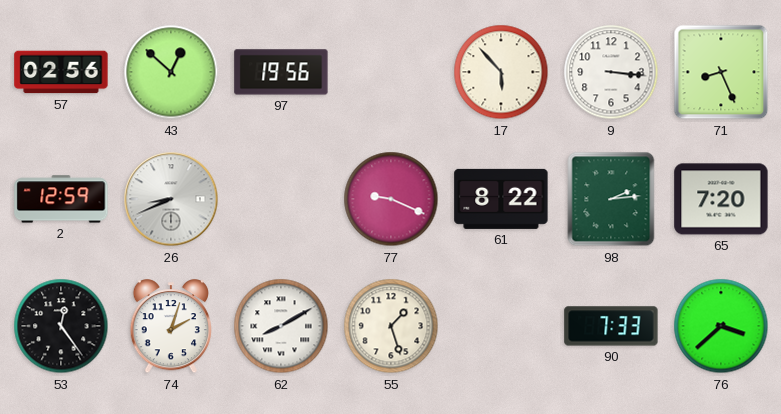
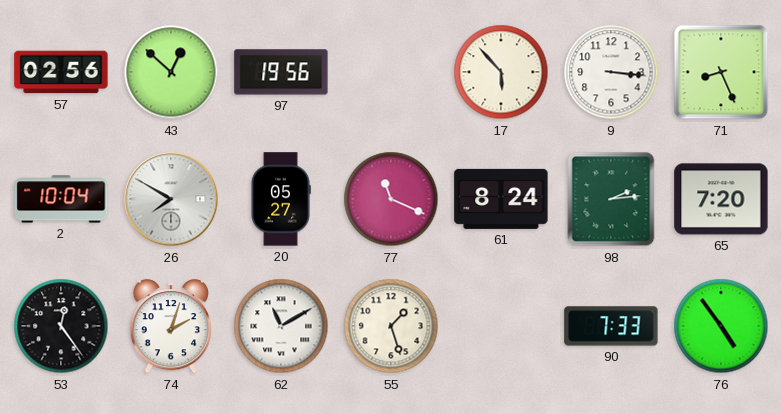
2: 12:59 -> 10:04 (61, 199)
26: 8:41 -> 7:50 (171, 199)
20: none -> 05:27 (281, 199)
77: 9:19 -> 11:19 (391, 199)
61: 8:22 -> 8:24 (501, 199)
62: 8:10 -> 11:10 (281, 326)
76: 3:38 -> 4:54 (721, 326)
